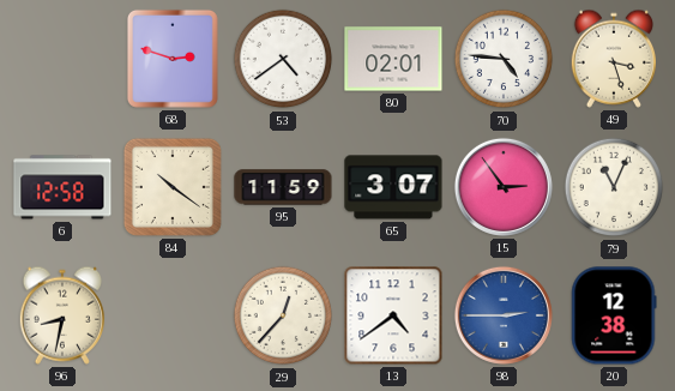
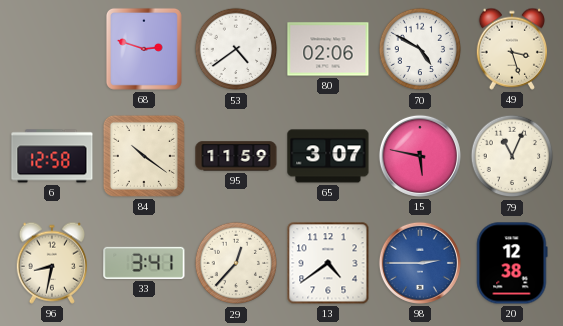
80: 02:01 -> 02:06 (328, 49)
70: 4:46 -> 4:50 (420, 49)
15: 2:54 -> 5:47 (420, 156)
33: none -> 3:41 (144, 263)
